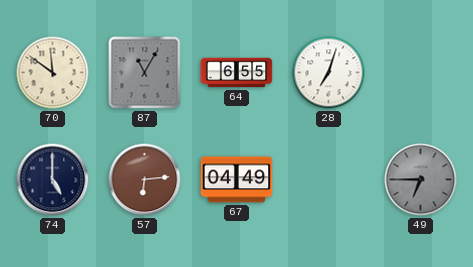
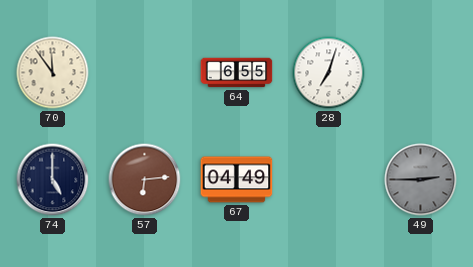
70: 11:51 -> 11:54 (53, 73)
87: 11:05 -> none (145, 73)
49: 6:45 -> 2:45 (421, 180)
